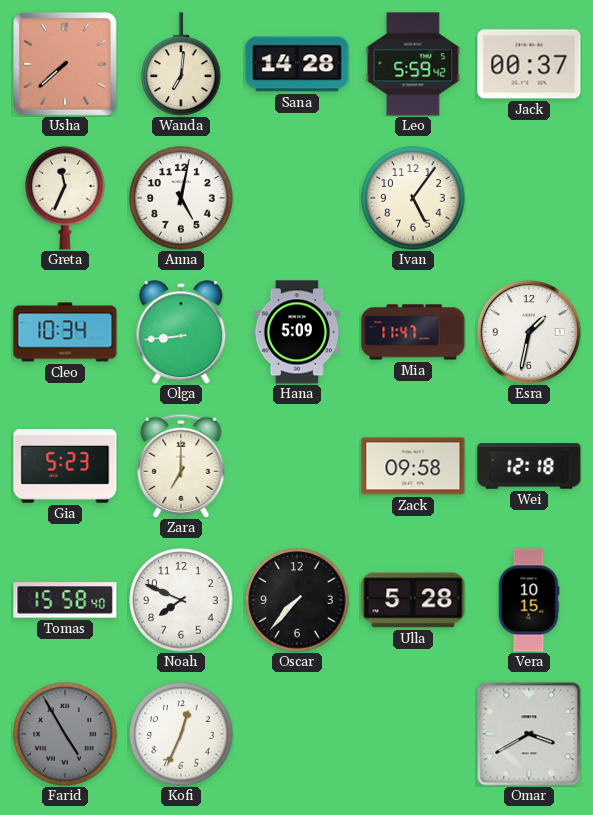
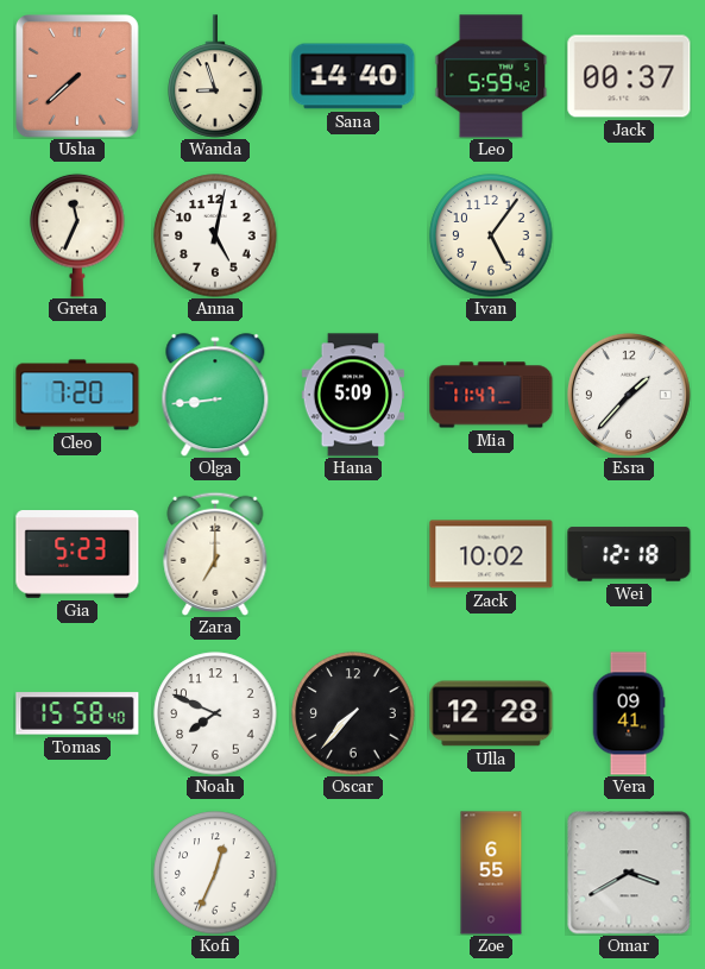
Wanda: 7:01 -> 8:57 (215, 76)
Sana: 14:28 -> 14:40 (353, 76)
Cleo: 10:34 -> 7:20 (77, 395)
Esra: 1:32 -> 1:37 (629, 395)
Zack: 09:58 -> 10:02 (491, 554)
Ulla: 5:28 -> 12:28 (491, 713)
Vera: 10:15 -> 09:41 (629, 713)
Farid: 4:55 -> none (65, 734)
Zoe: none -> 6:55 (491, 873)
